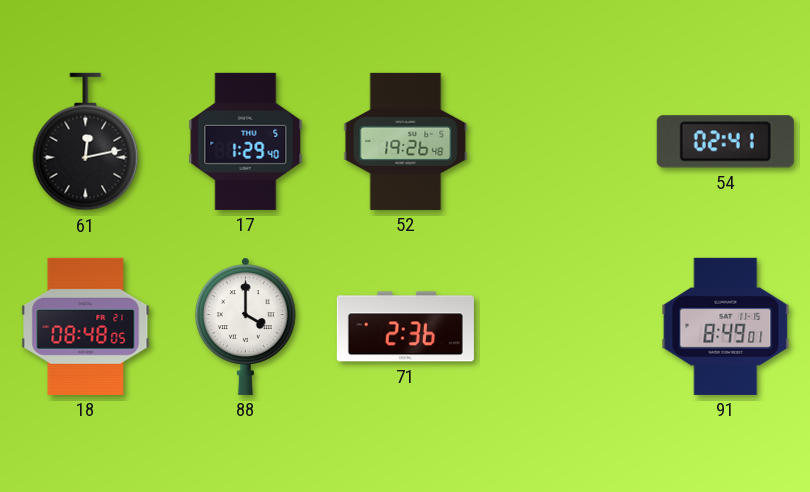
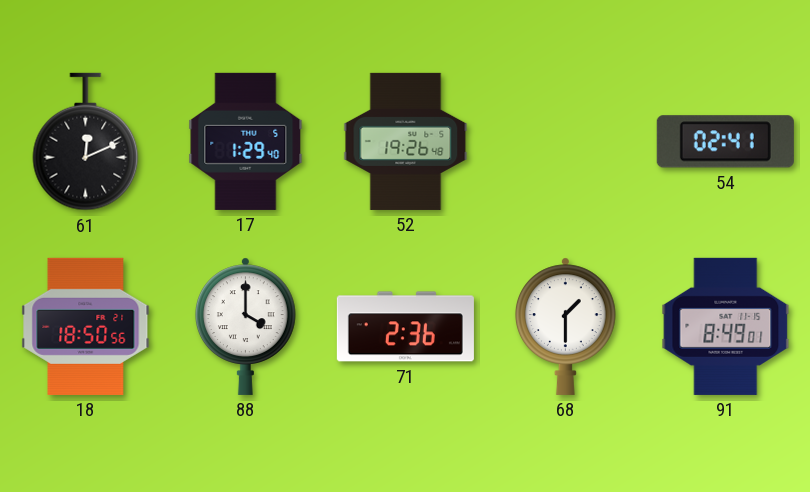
61: 12:13 -> 12:11 (86, 142)
18: 08:48 -> 18:50 (86, 326)
68: none -> 1:30 (565, 326)
